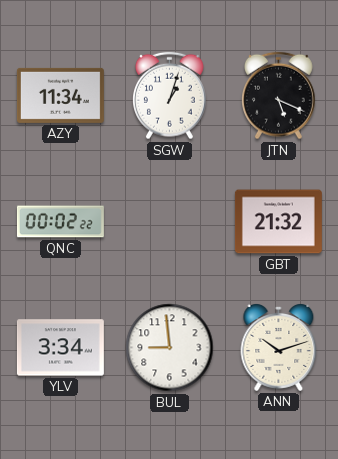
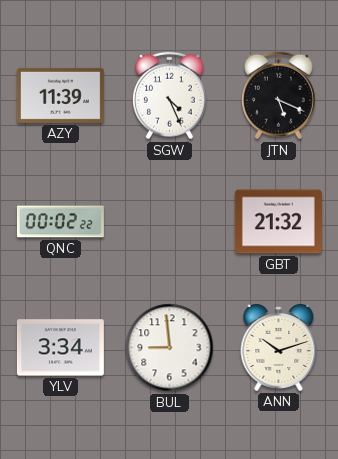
AZY: 11:34 -> 11:39 (60, 95)
SGW: 1:03 -> 4:26 (170, 96)
